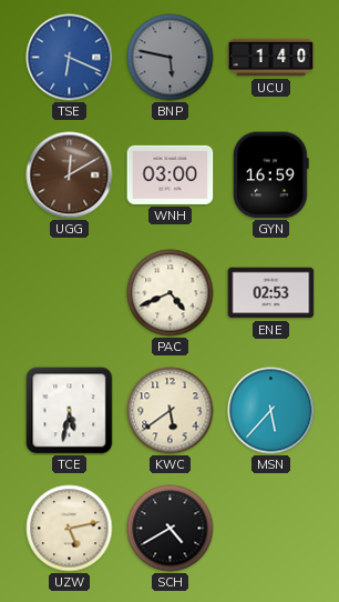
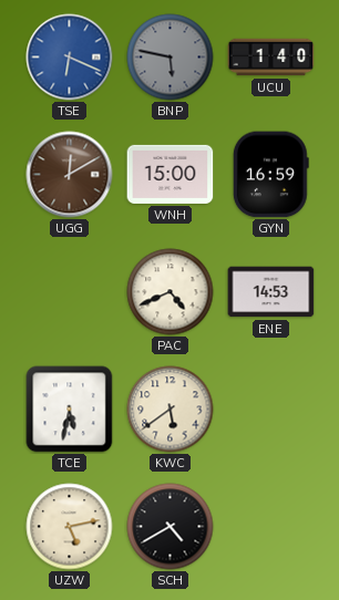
WNH: 03:00 -> 15:00 (171, 174)
ENE: 02:53 -> 14:53 (271, 292)
MSN: 5:37 -> none (271, 411)
